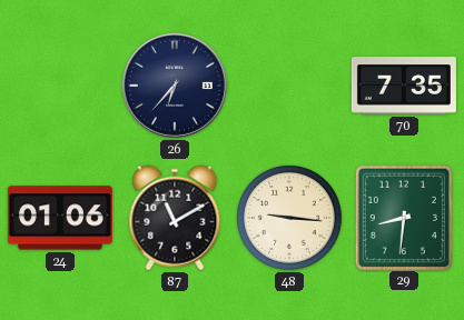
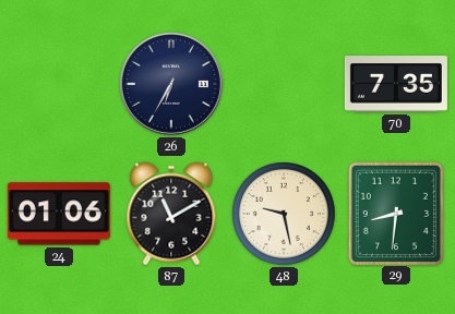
26: 6:37 -> 6:35 (171, 84)
48: 9:16 -> 9:28 (284, 214)
